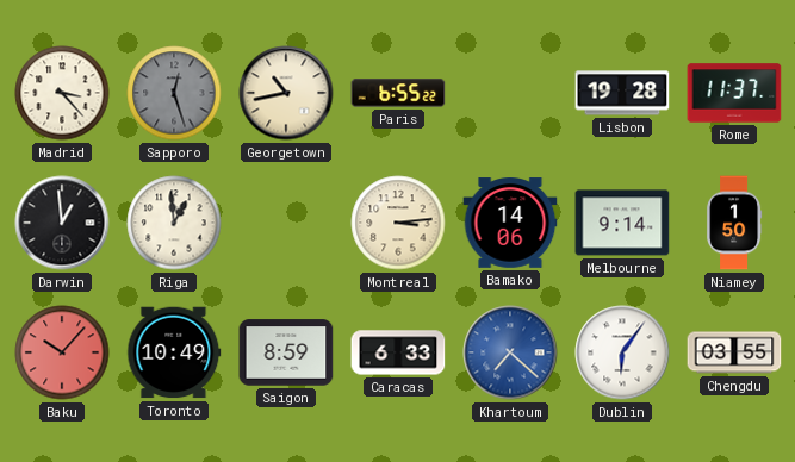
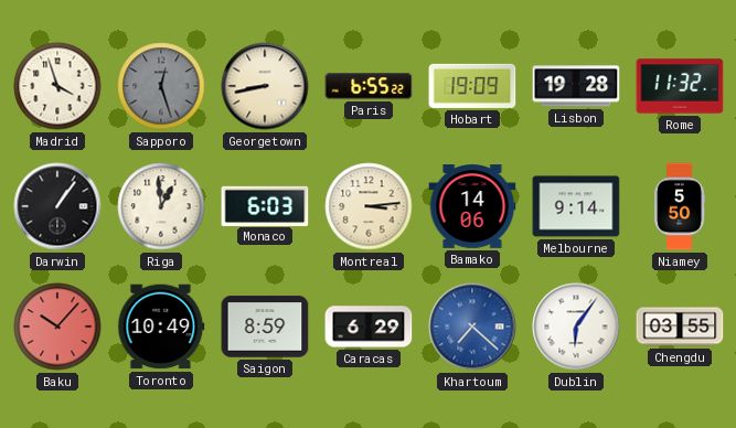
Madrid: 3:23 -> 3:57 (57, 86)
Georgetown: 10:43 -> 8:43 (265, 86)
Hobart: none -> 19:09 (472, 86)
Rome: 11:37 -> 11:32 (680, 86)
Darwin: 12:59 -> 1:06 (57, 206)
Monaco: none -> 6:03 (265, 205)
Niamey: 1:50 -> 5:50 (681, 206)
Caracas: 6:33 -> 6:29 (369, 327)
